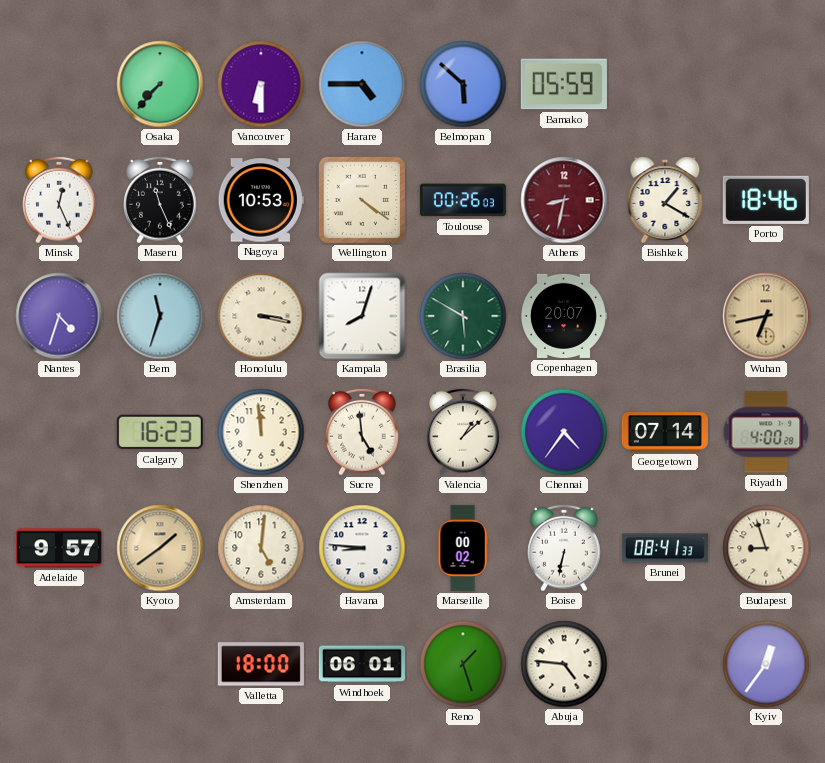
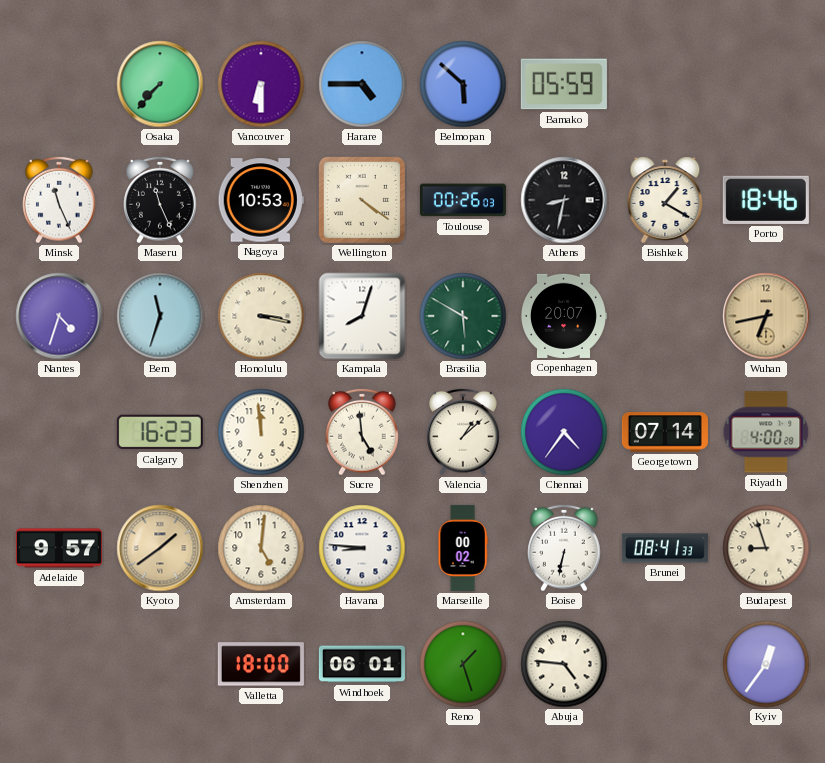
Minsk: 12:26 -> 11:26 (59, 200)
Athens dial: burgundy -> black (564, 200)
